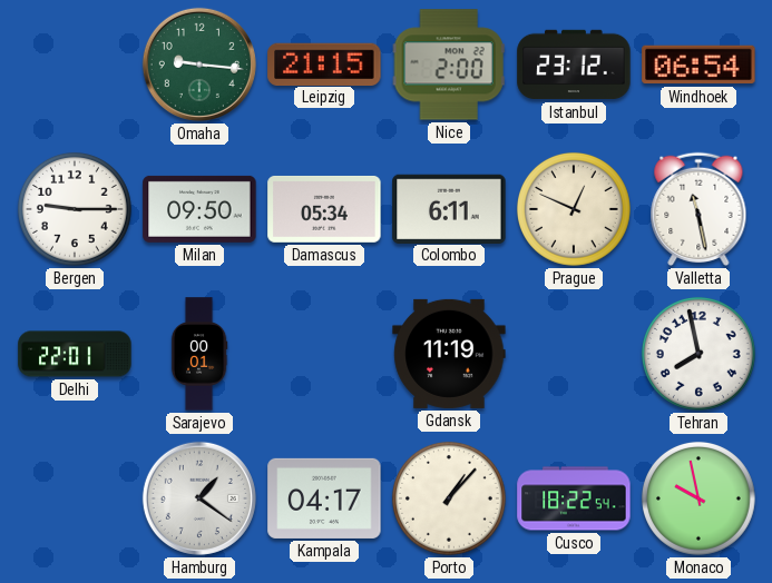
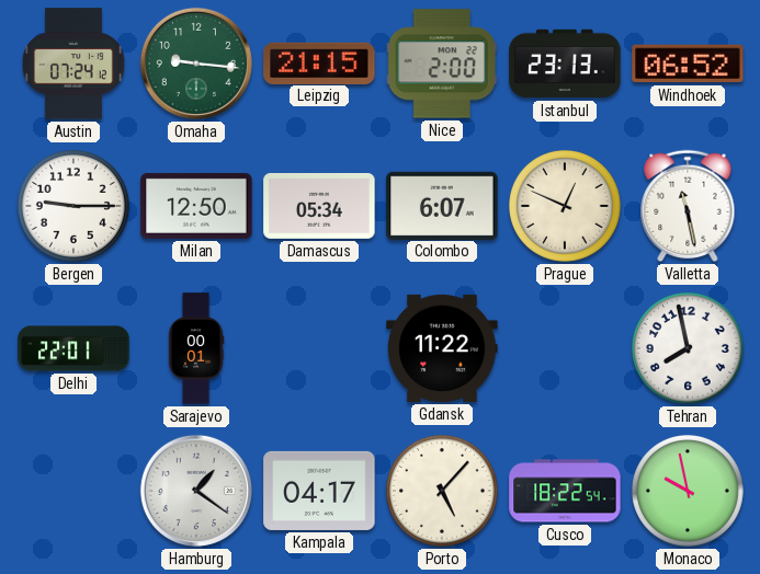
Austin: none -> 07:24 (75, 64)
Istanbul: 23:12 -> 23:13 (565, 64)
Windhoek: 06:54 -> 06:52 (688, 64)
Milan: 09:50 -> 12:50 (196, 206)
Colombo: 6:11 -> 6:07 (442, 205)
Gdansk: 11:19 -> 11:22 (442, 348)
Porto: 1:07 -> 5:07 (442, 491)
